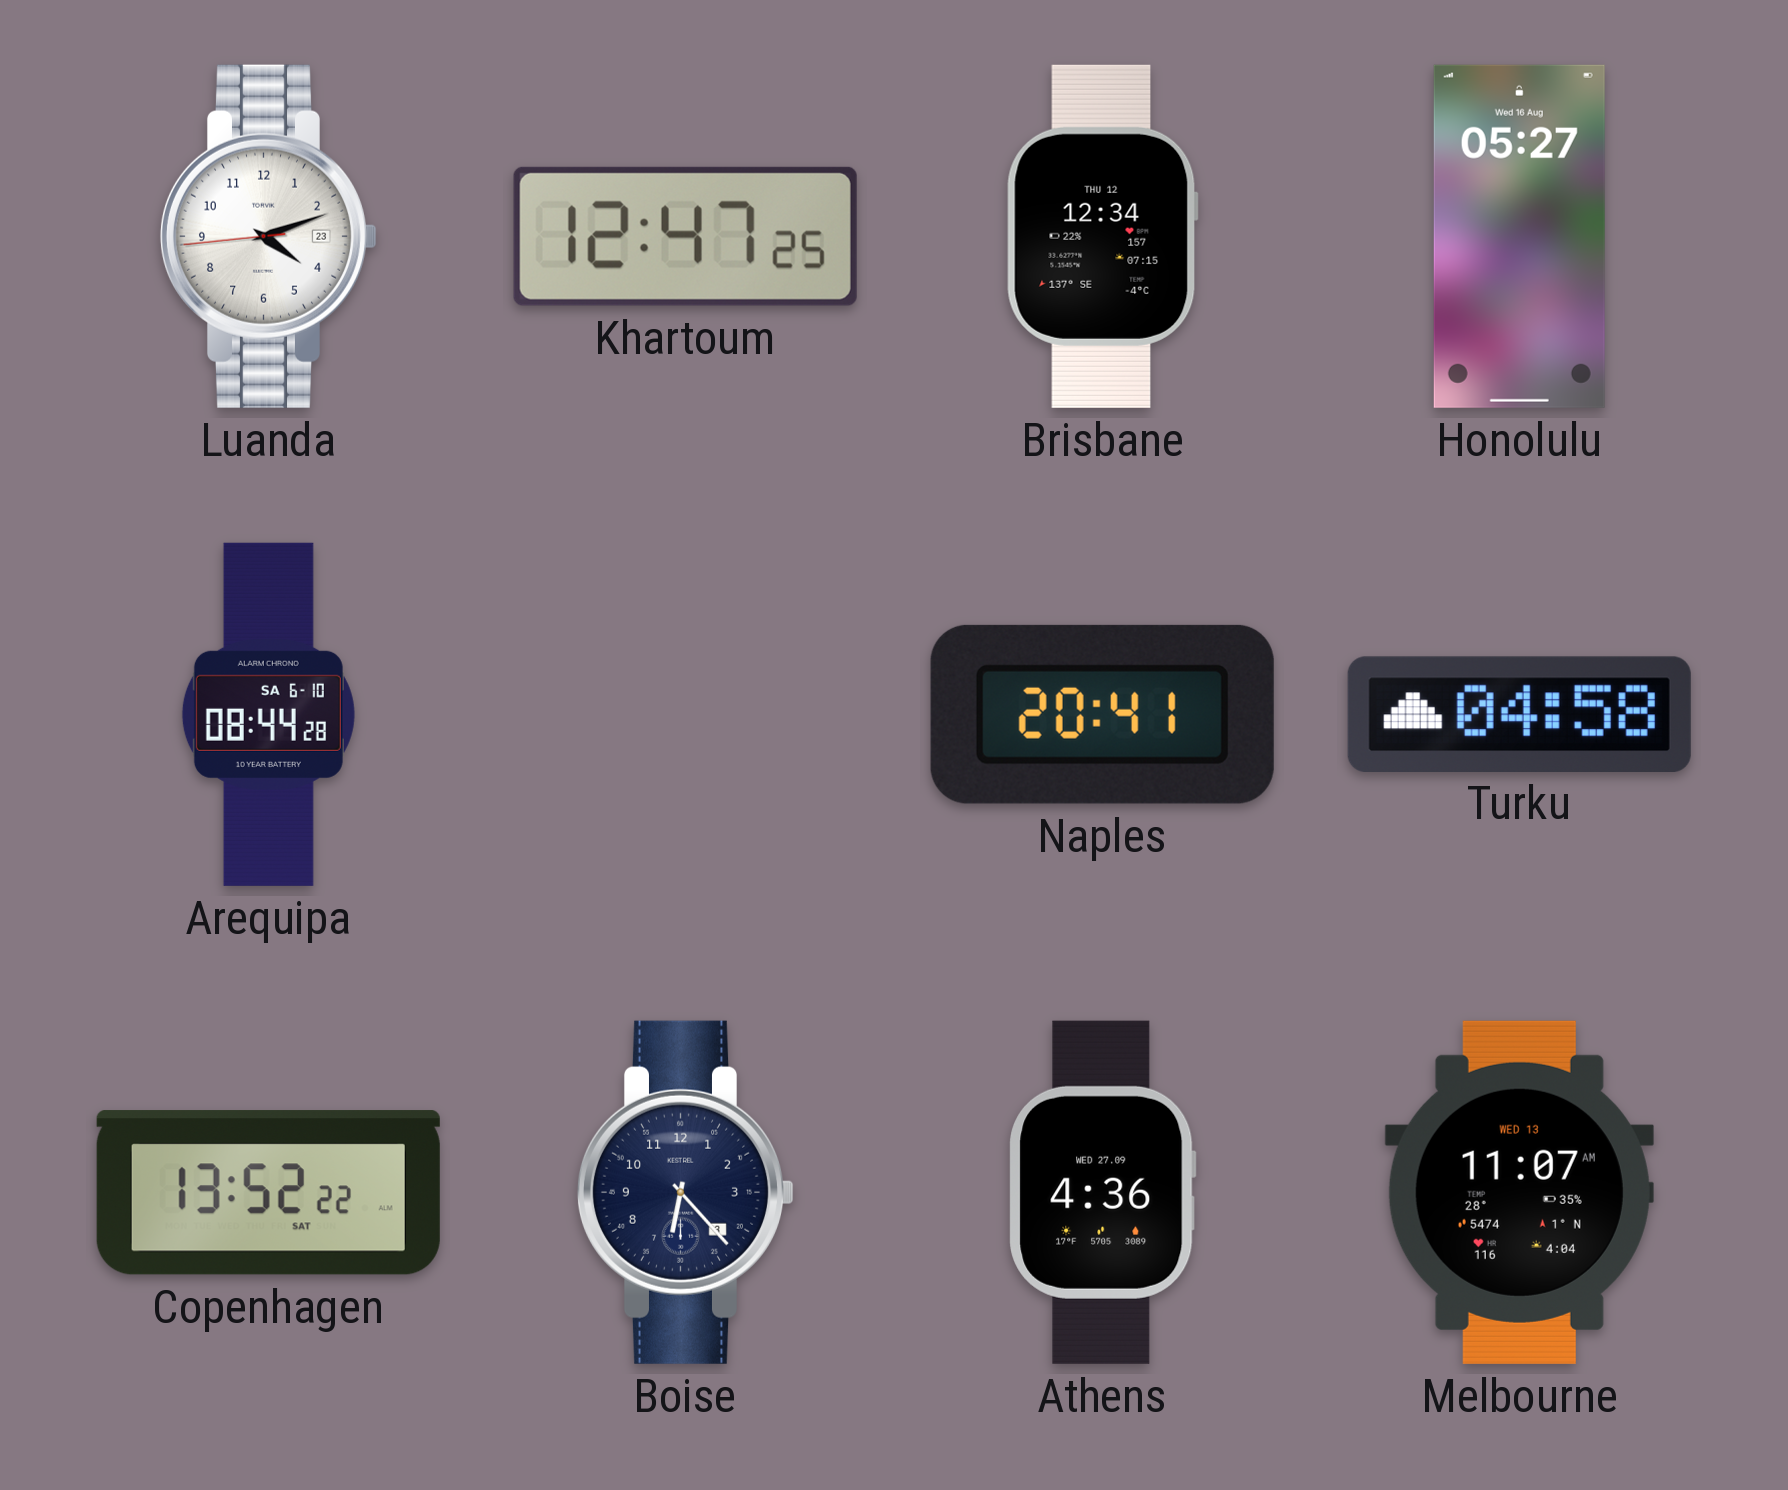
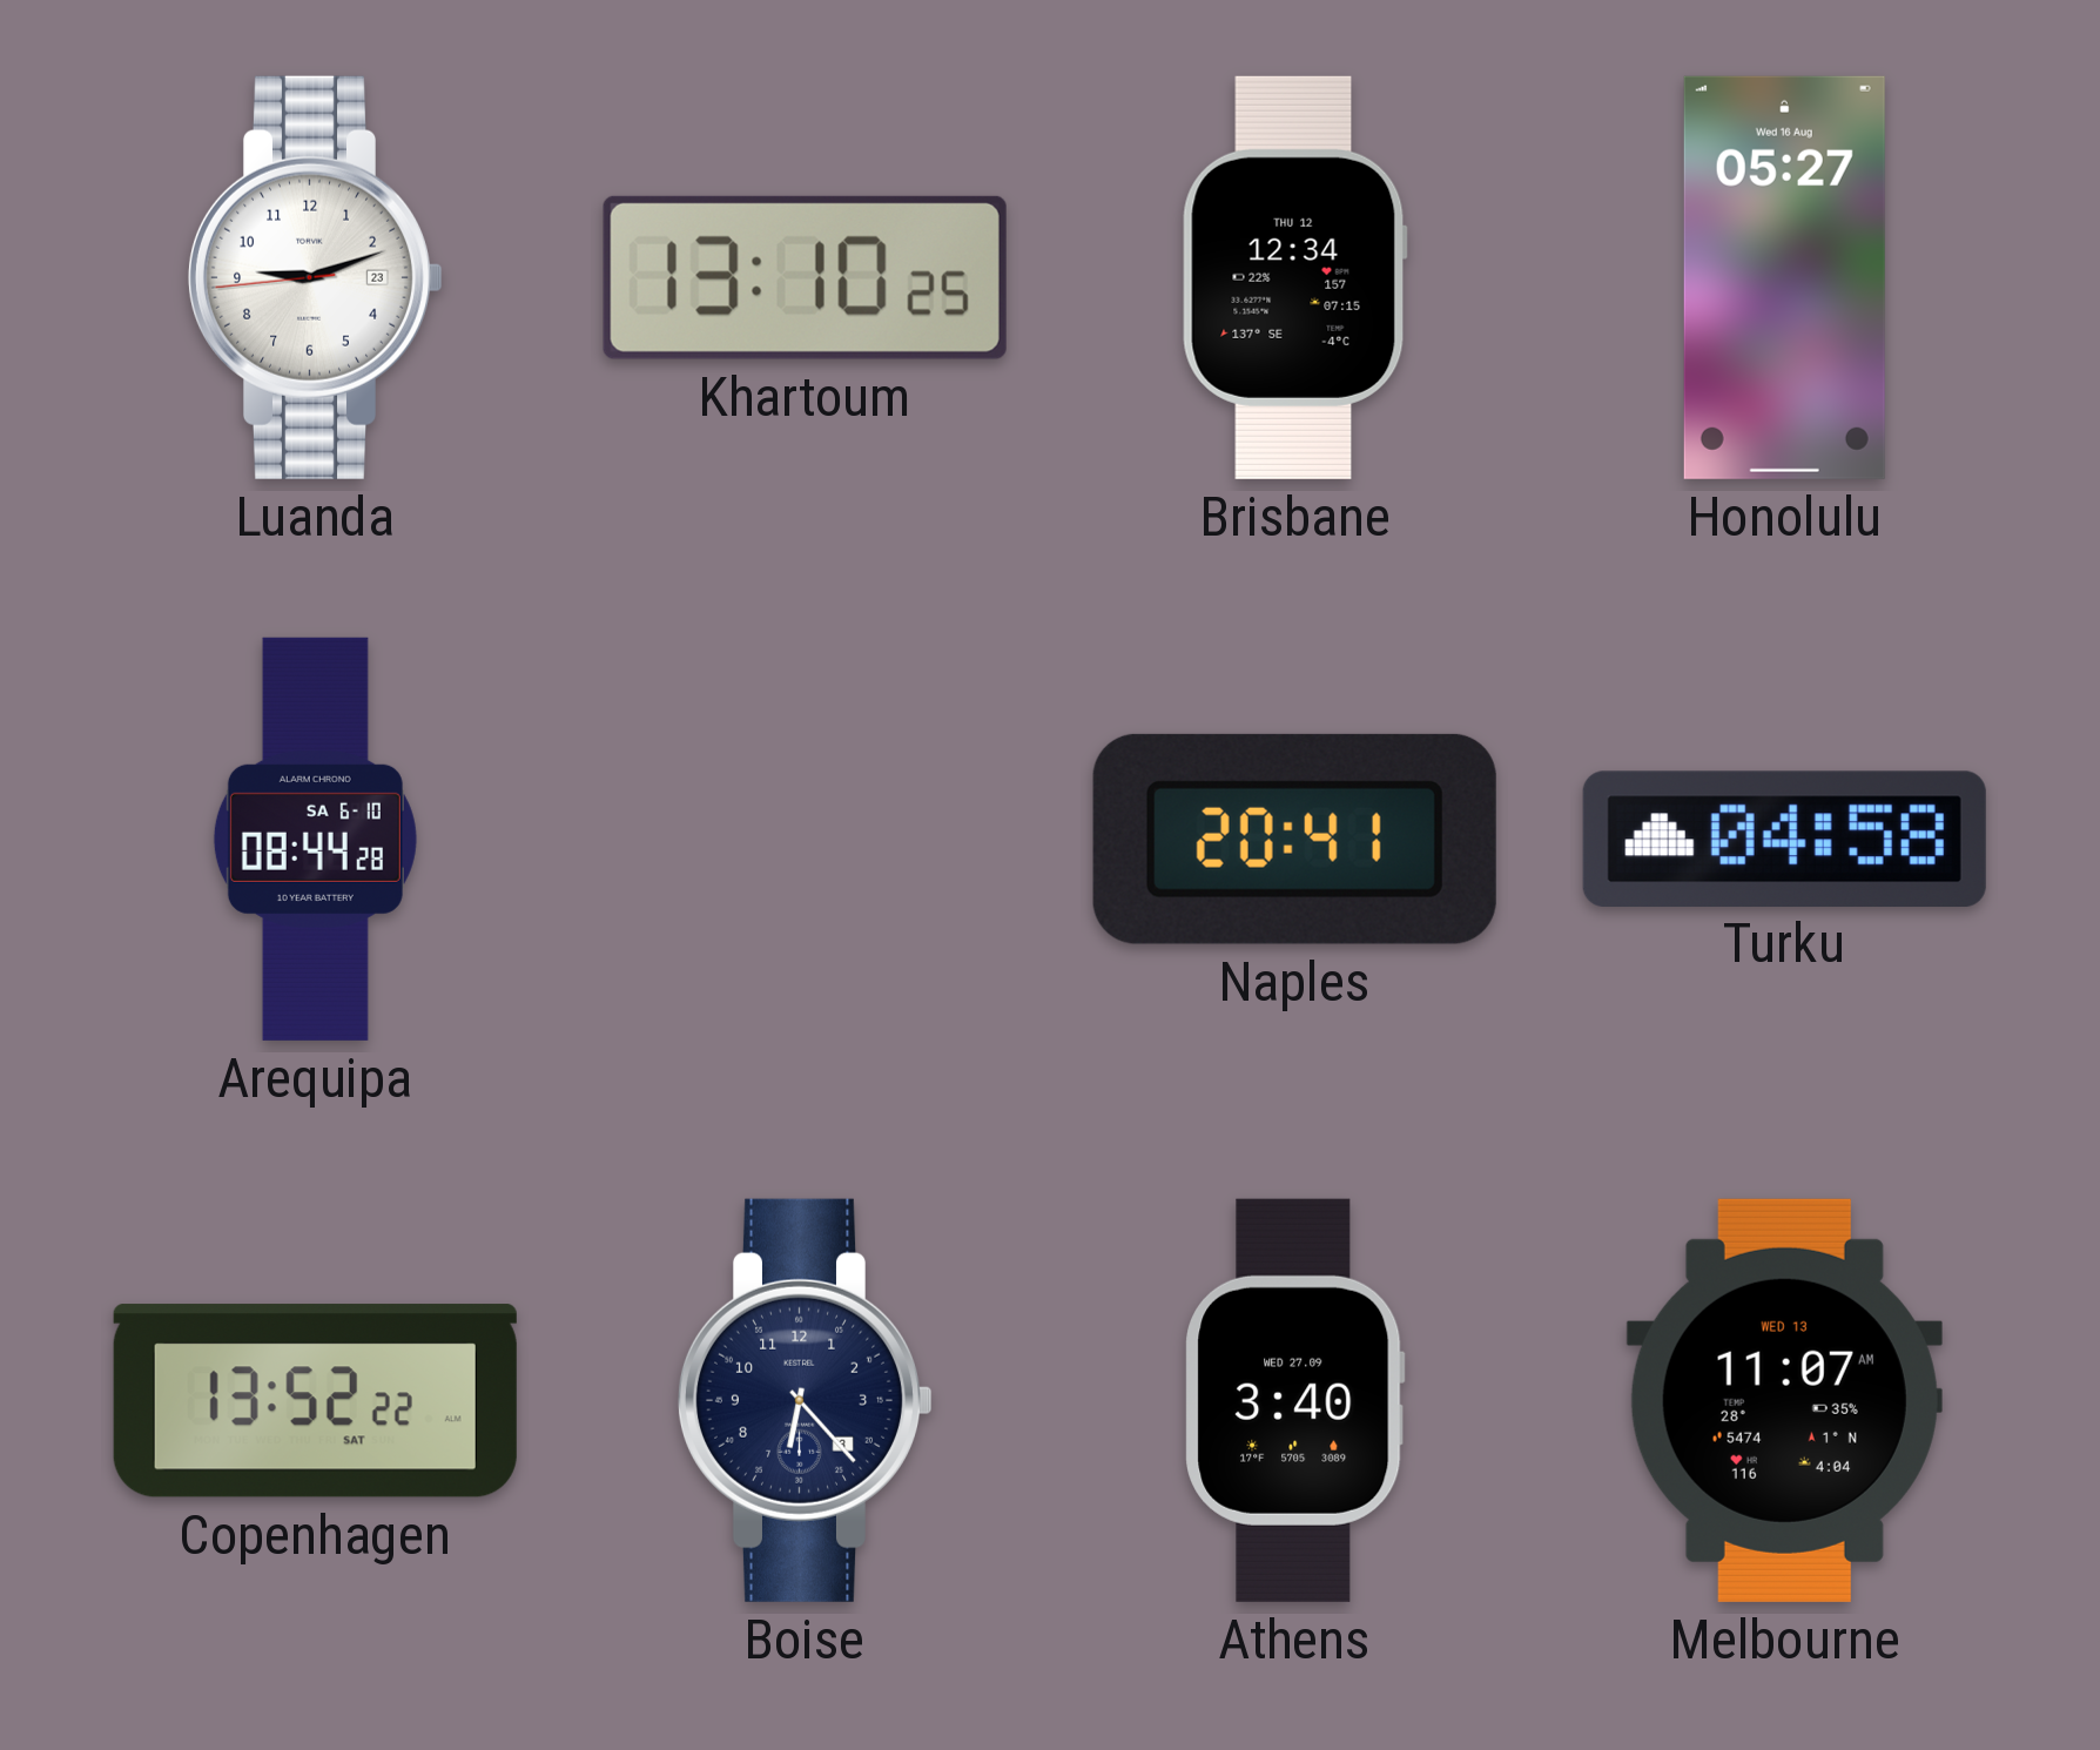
Luanda: 4:11 -> 9:11 (315, 277)
Khartoum: 12:47 -> 13:10 (805, 277)
Athens: 4:36 -> 3:40 (1294, 1400)
